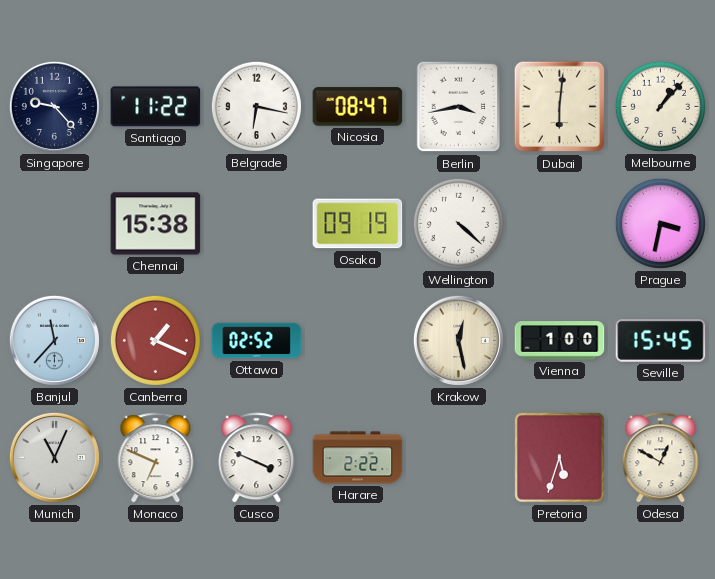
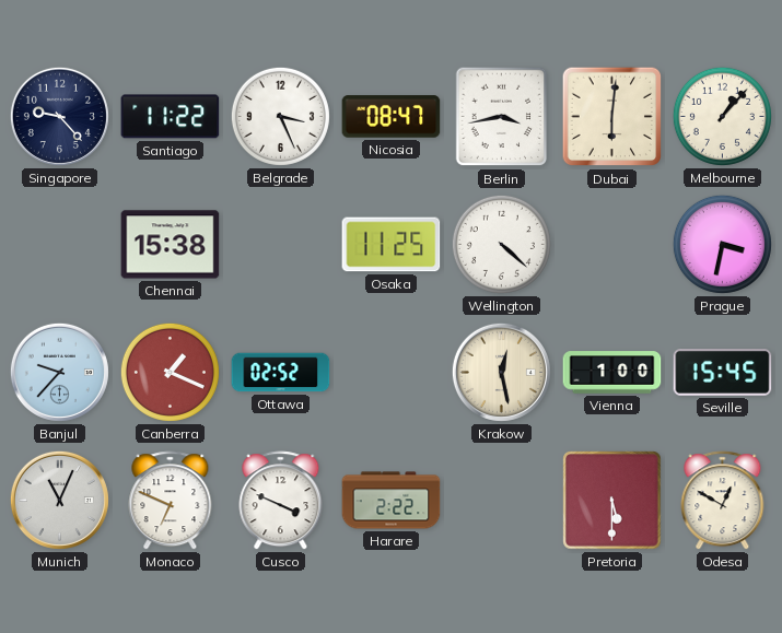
Belgrade: 6:17 -> 3:26 (280, 116)
Osaka: 09:19 -> 11:25 (392, 245)
Banjul: 11:37 -> 9:37 (59, 372)
Pretoria: 5:33 -> 5:30 (612, 501)
